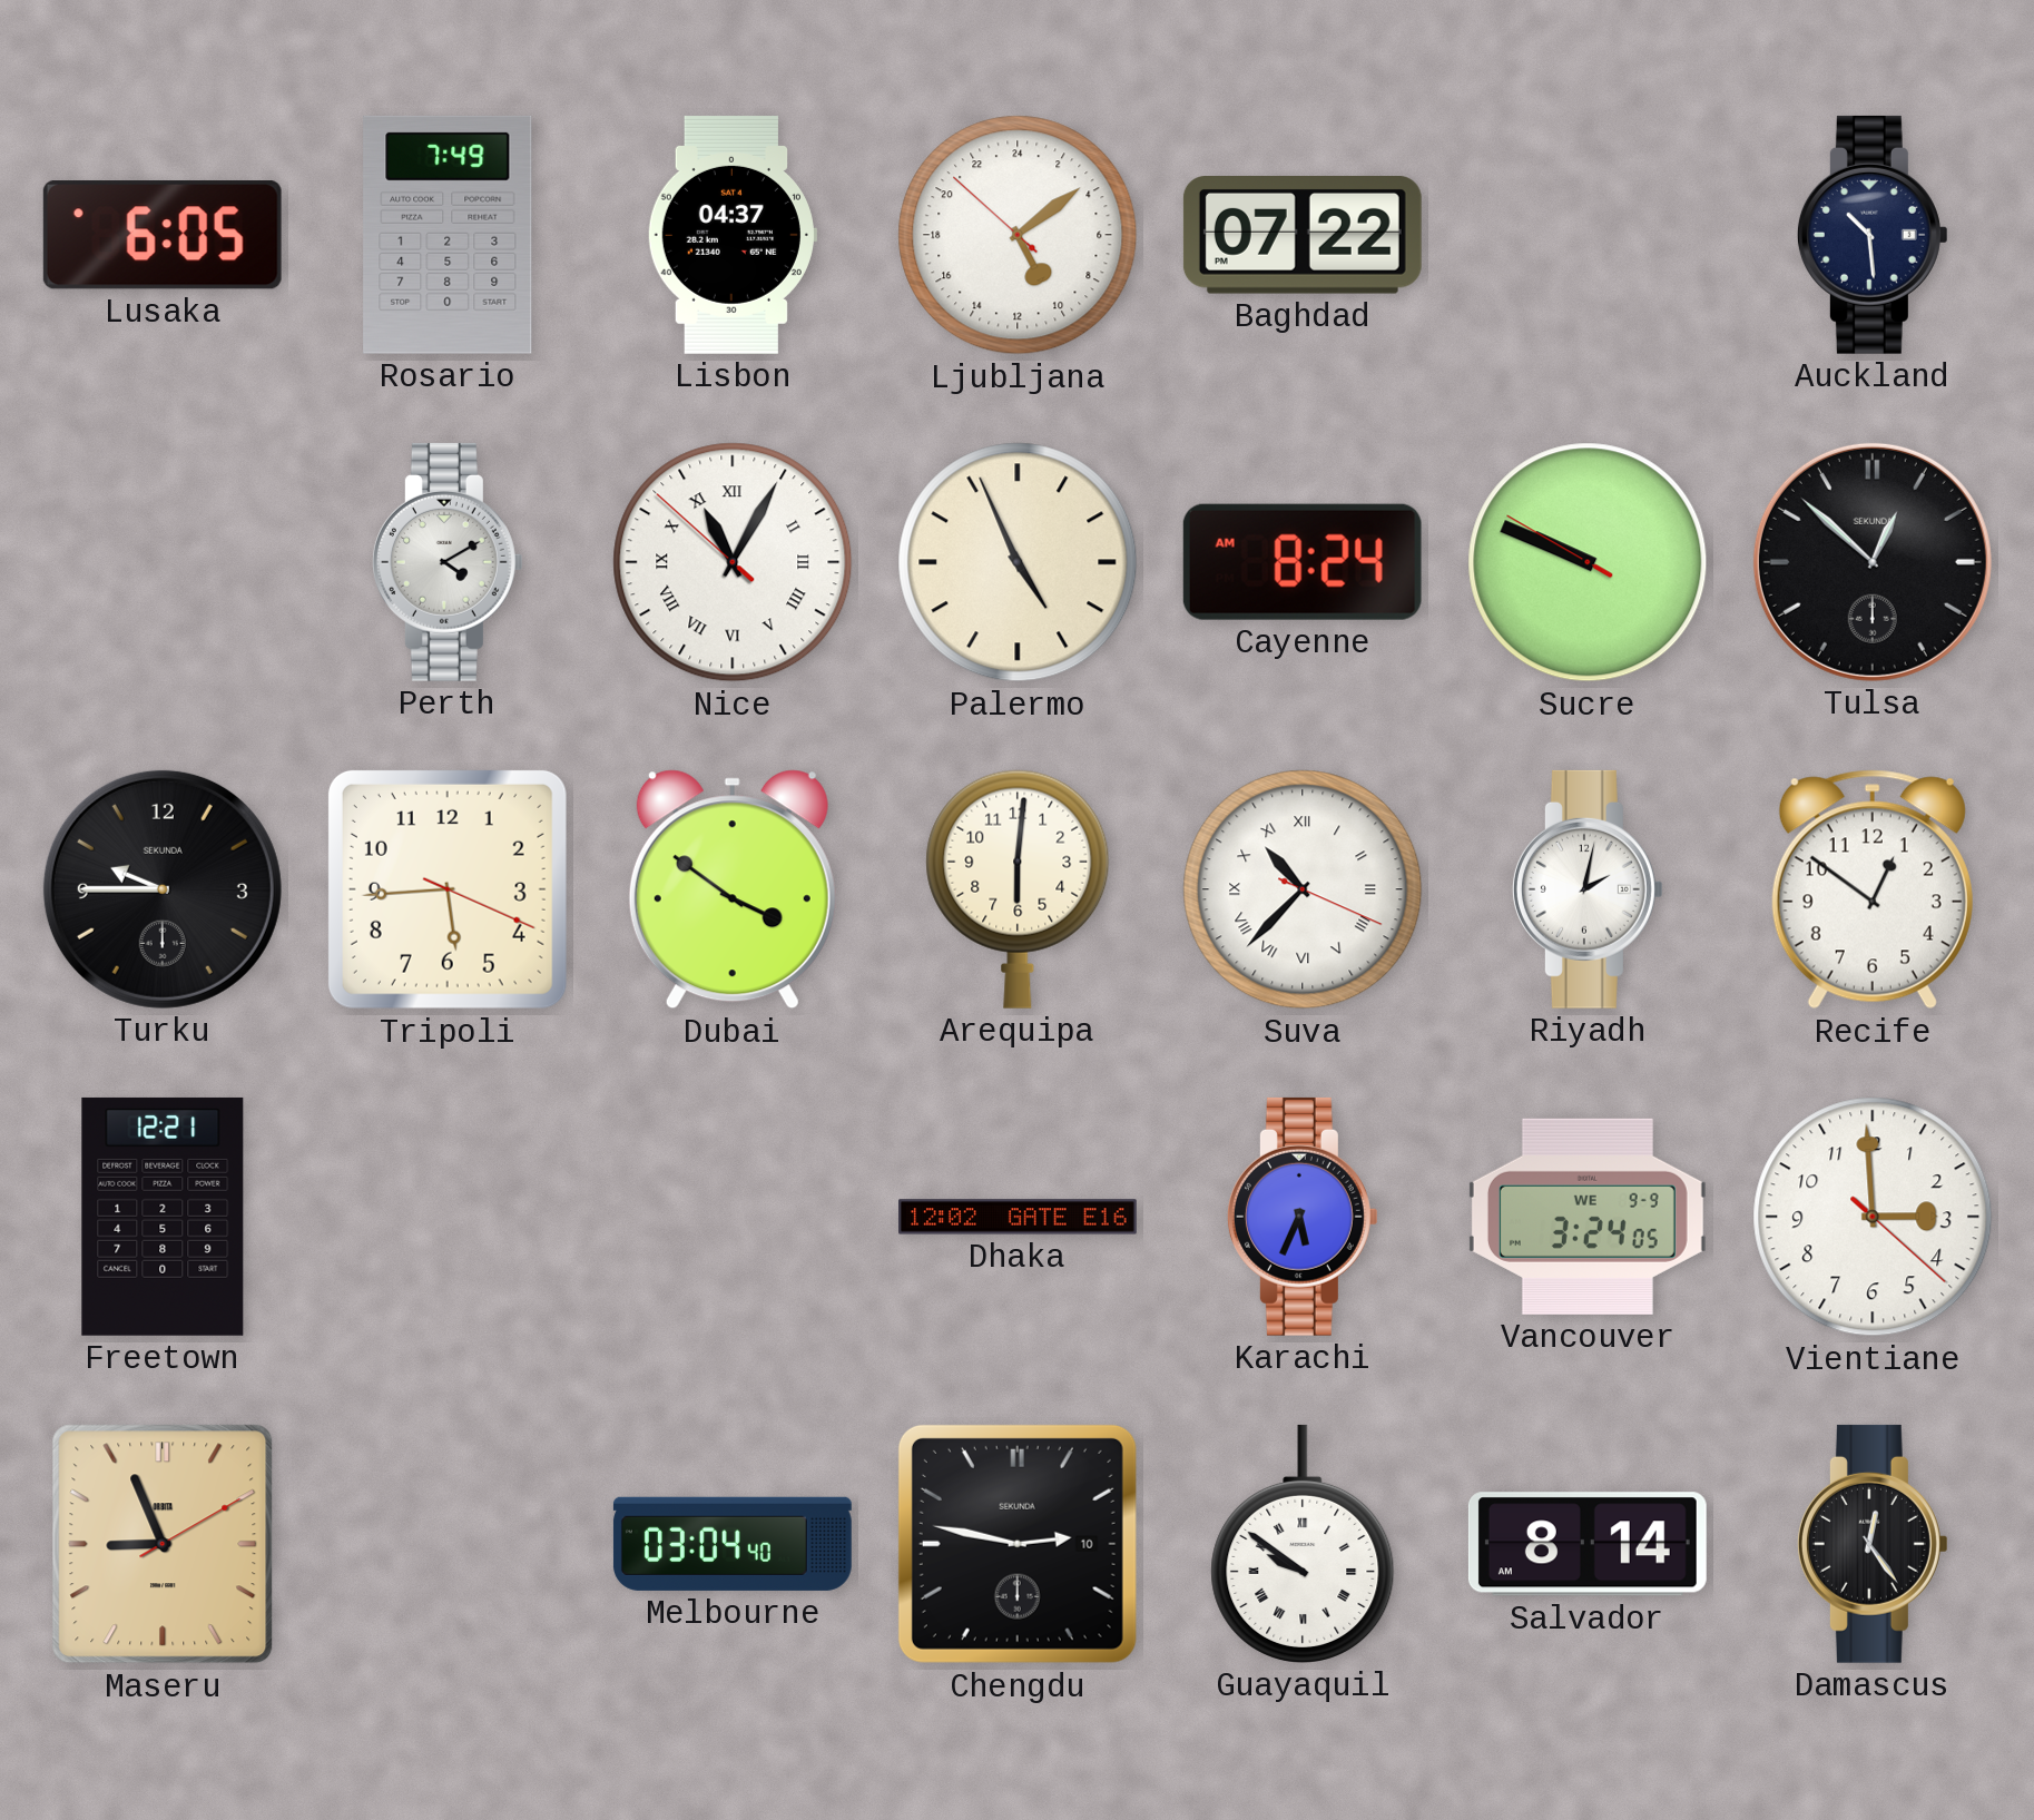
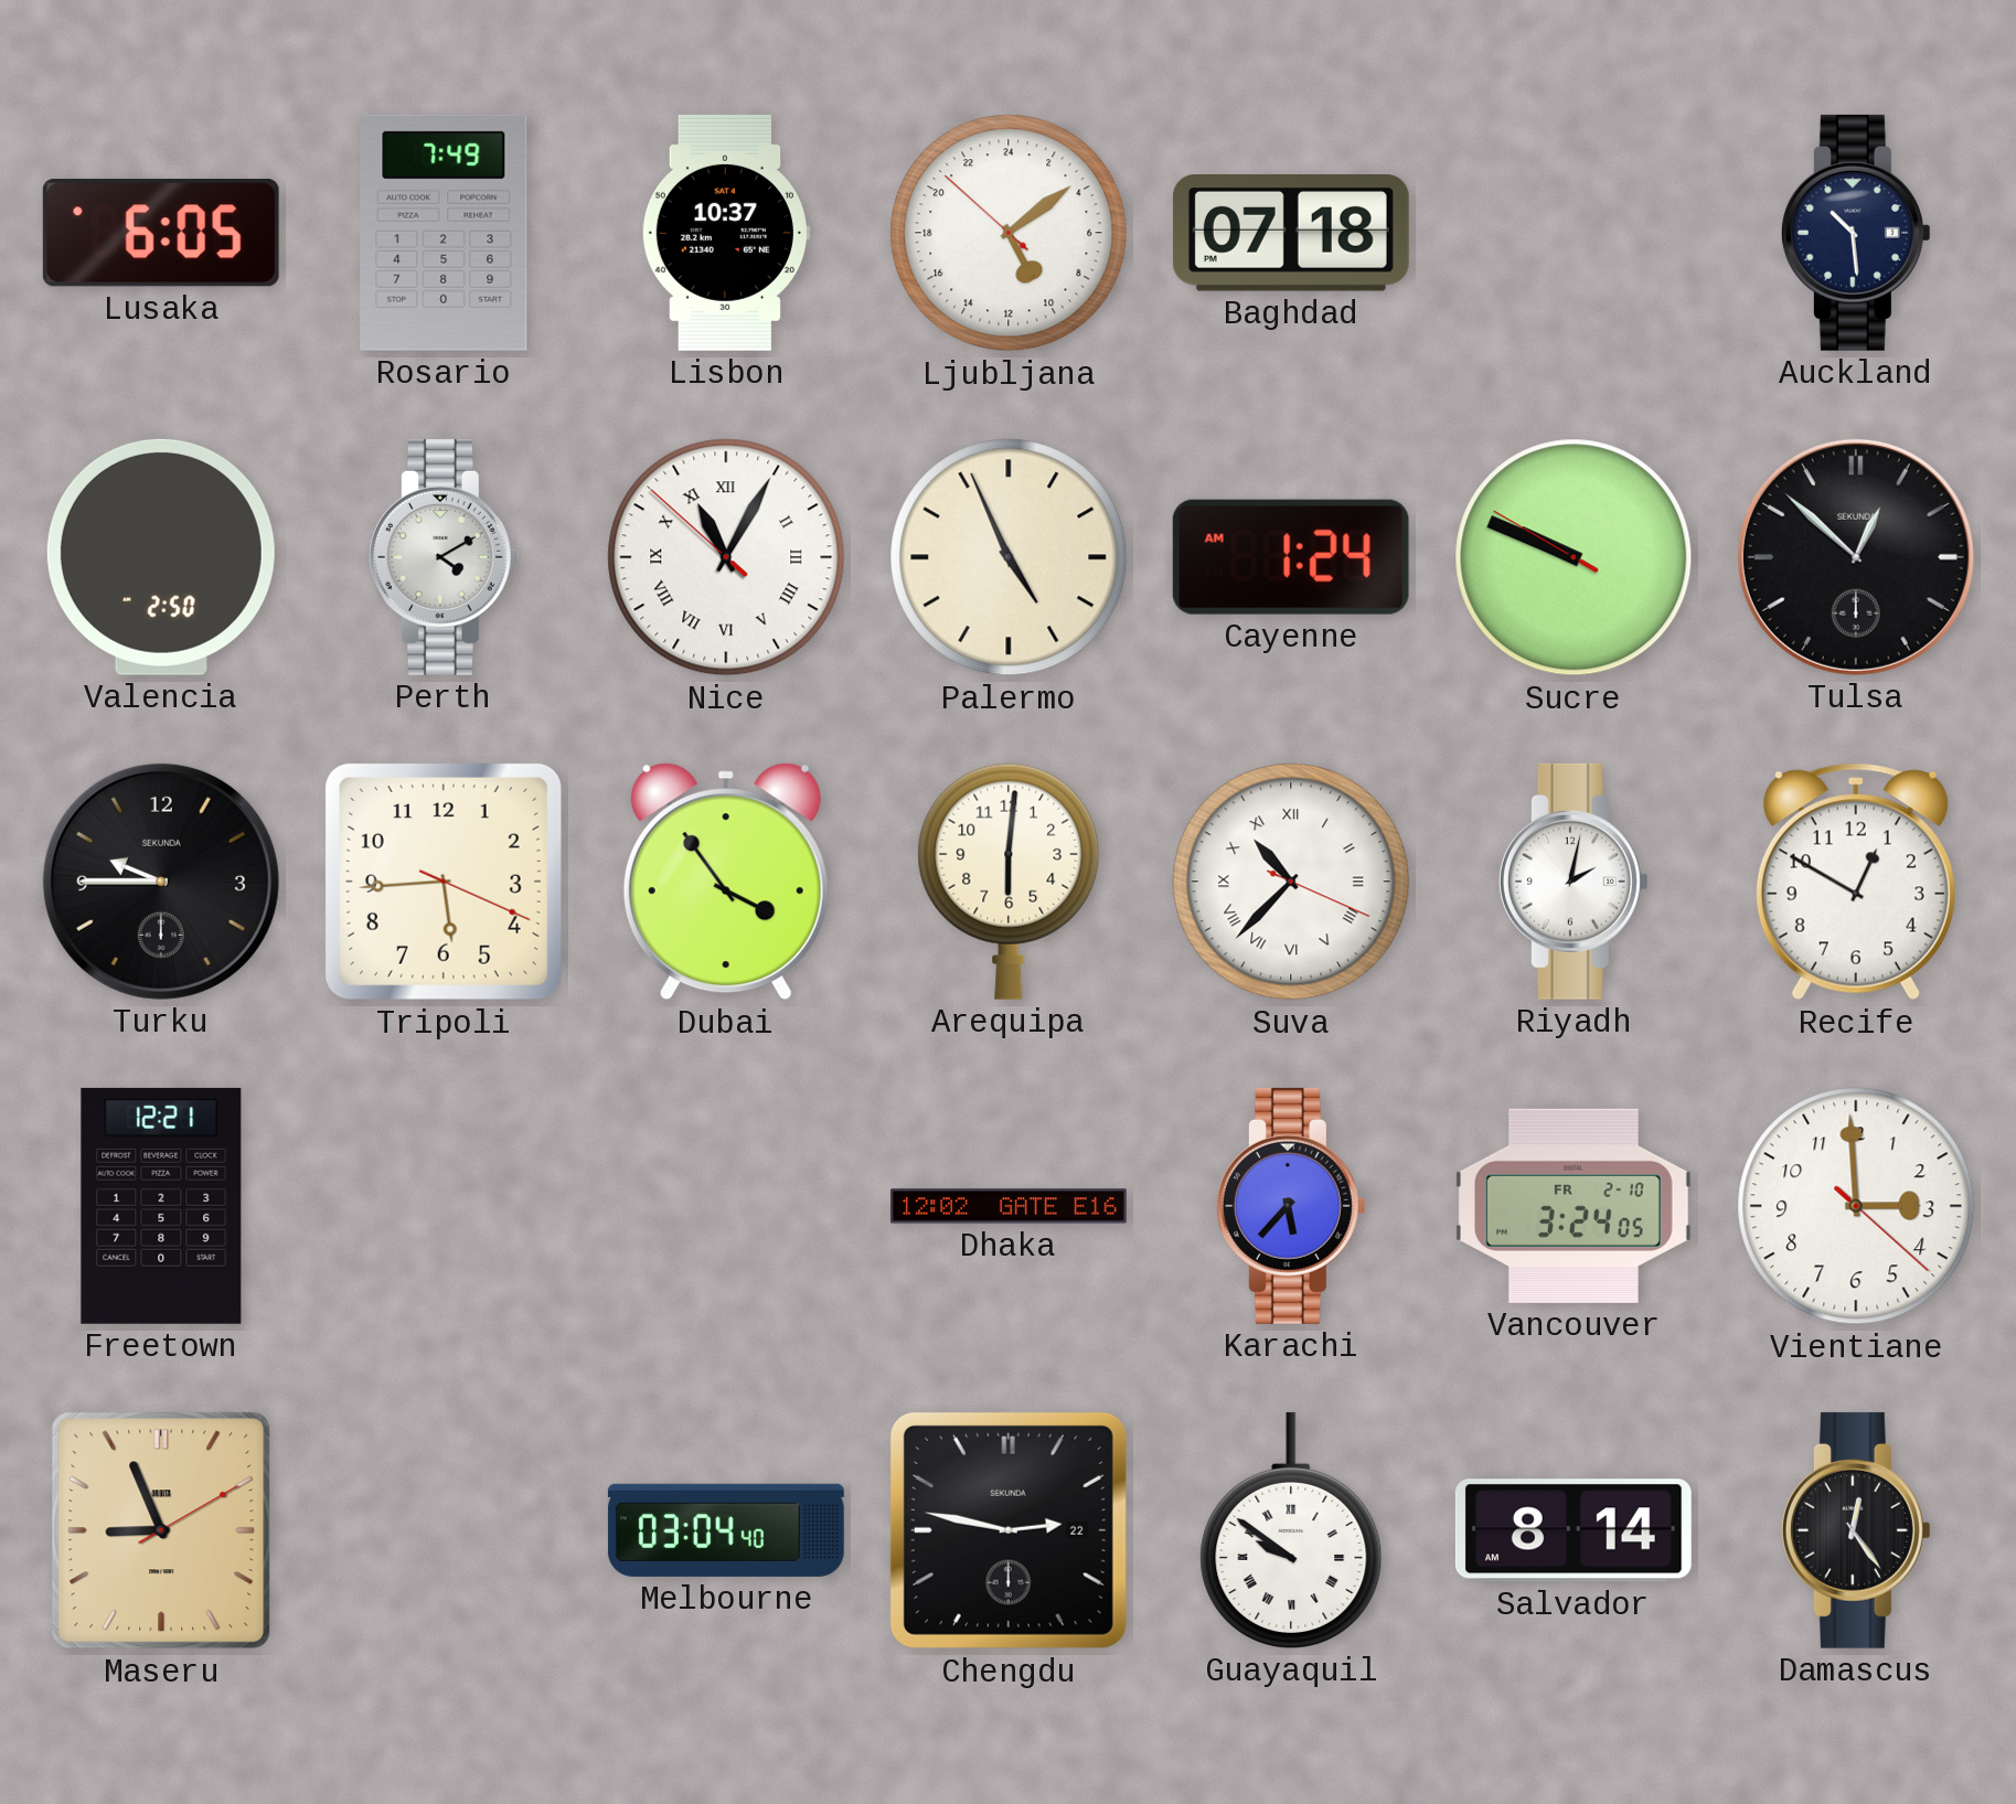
Lisbon: 04:37 -> 10:37 (725, 233)
Baghdad: 07:22 -> 07:18 (1291, 234)
Valencia: none -> 2:50 (161, 557)
Cayenne: 8:24 -> 1:24 (1291, 557)
Dubai: 3:51 -> 3:54 (726, 882)
Recife: 12:51 -> 12:50 (1856, 882)
Karachi: 5:34 -> 5:37 (1291, 1206)
Vancouver date: WE 9-9 -> FR 2-10 (1574, 1206)
Chengdu date: 10 -> 22 (1009, 1530)
